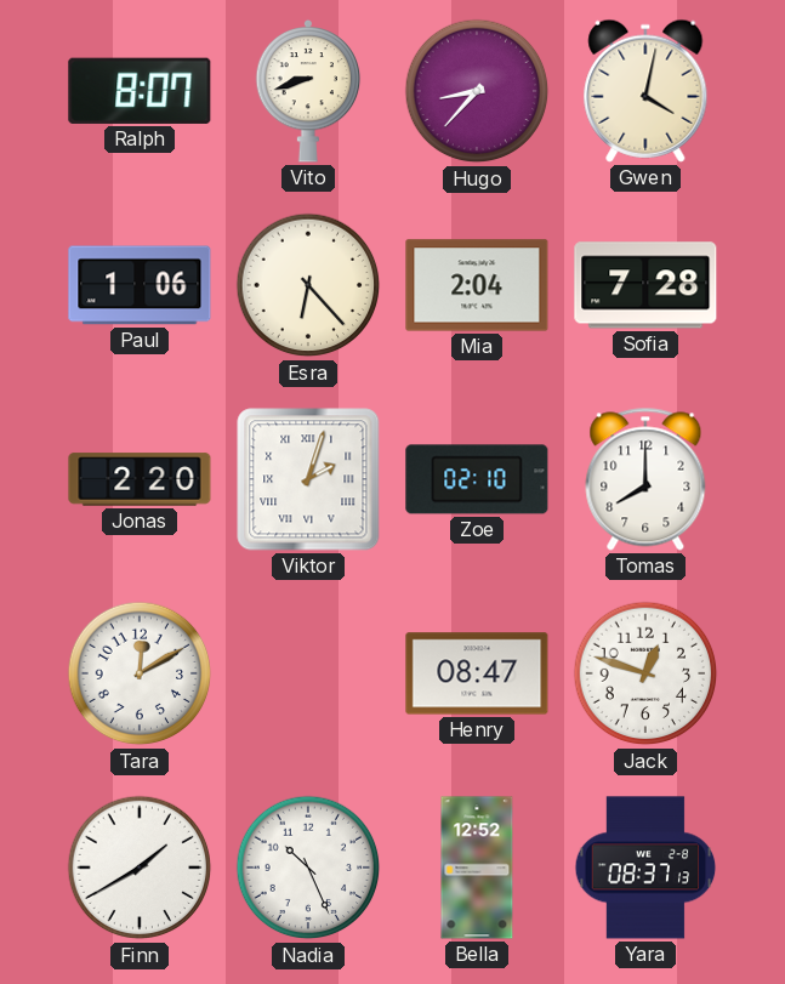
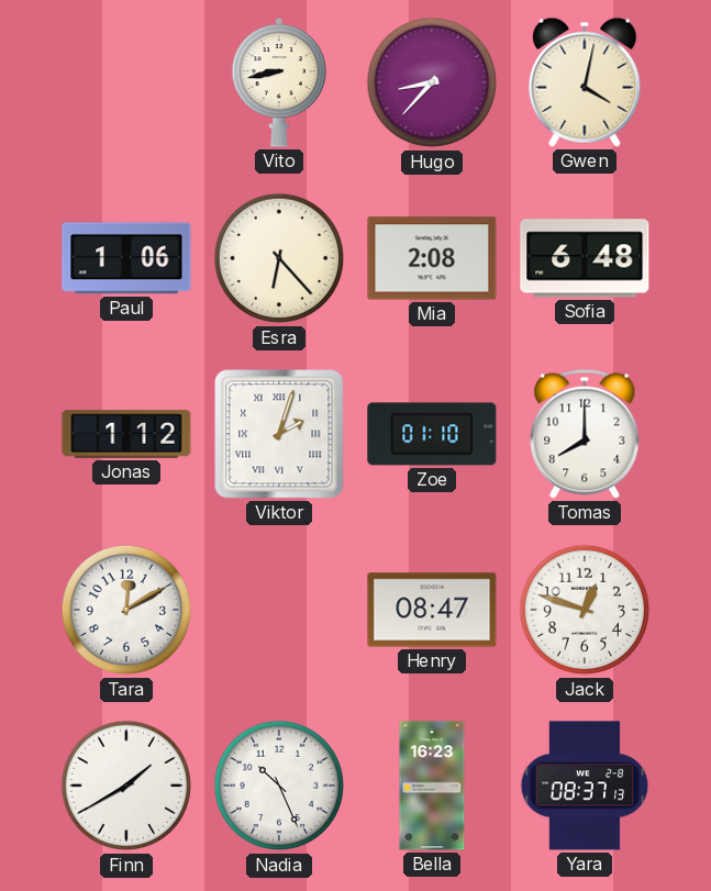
Ralph: 8:07 -> none (140, 91)
Vito: 8:42 -> 8:43 (279, 82)
Mia: 2:04 -> 2:08 (432, 258)
Sofia: 7:28 -> 6:48 (585, 258)
Jonas: 2:20 -> 1:12 (126, 434)
Zoe: 02:10 -> 01:10 (432, 434)
Bella: 12:52 -> 16:23 (432, 786)
